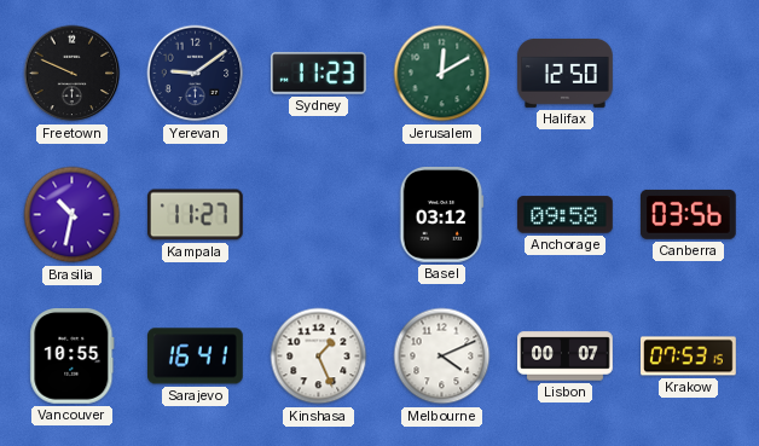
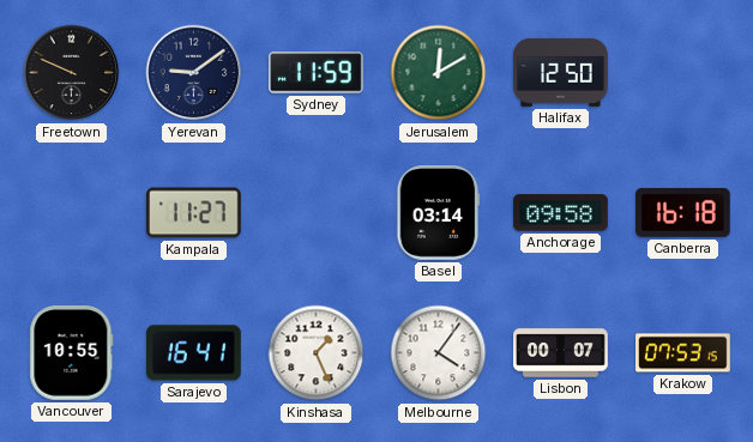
Sydney: 11:23 -> 11:59 (317, 73)
Brasilia: 10:32 -> none (73, 215)
Basel: 03:12 -> 03:14 (439, 213)
Canberra: 03:56 -> 16:18 (683, 212)
Melbourne: 4:11 -> 4:06 (439, 353)
